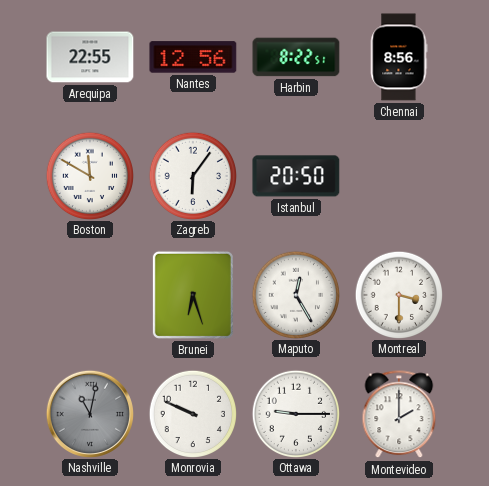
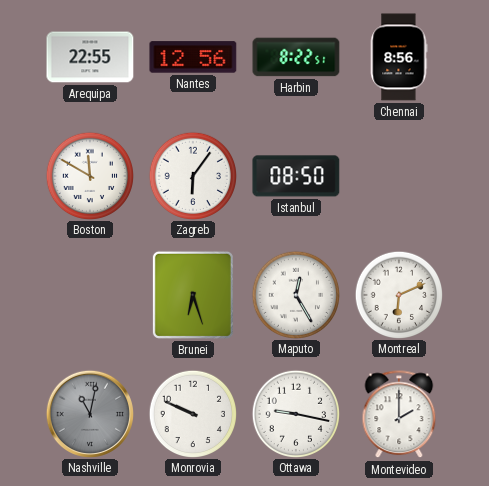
Istanbul: 20:50 -> 08:50 (296, 176)
Montreal: 3:30 -> 6:11 (398, 294)
Ottawa: 9:15 -> 9:17 (295, 413)
